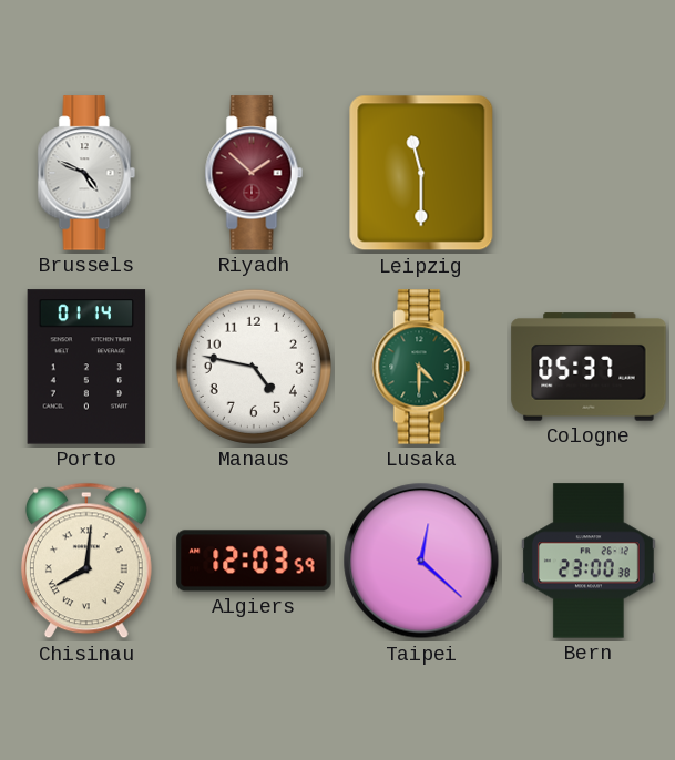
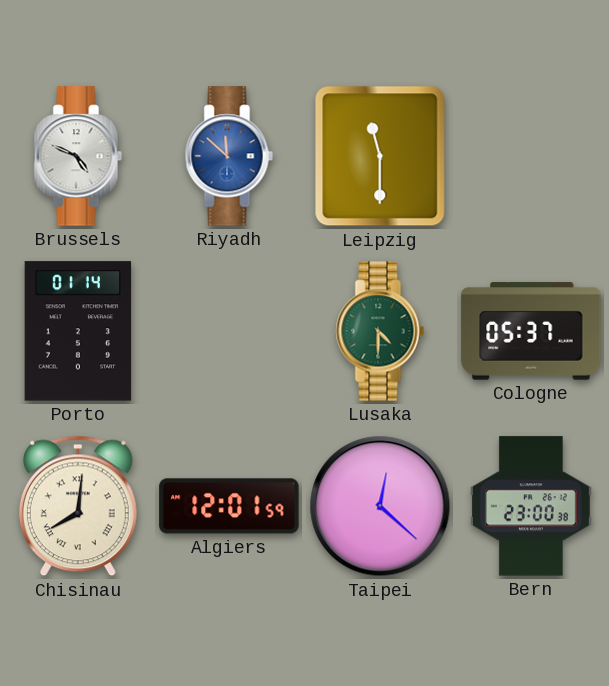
Riyadh: 1:52 -> 11:52 (229, 156)
Riyadh dial: burgundy -> blue (229, 156)
Manaus: 4:47 -> none (254, 367)
Algiers: 12:03 -> 12:01 (229, 506)
